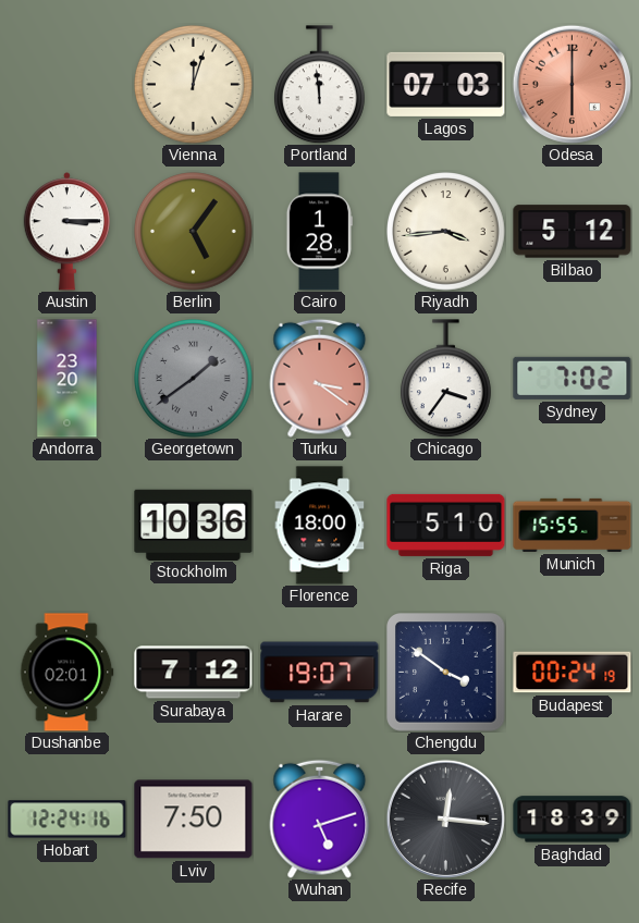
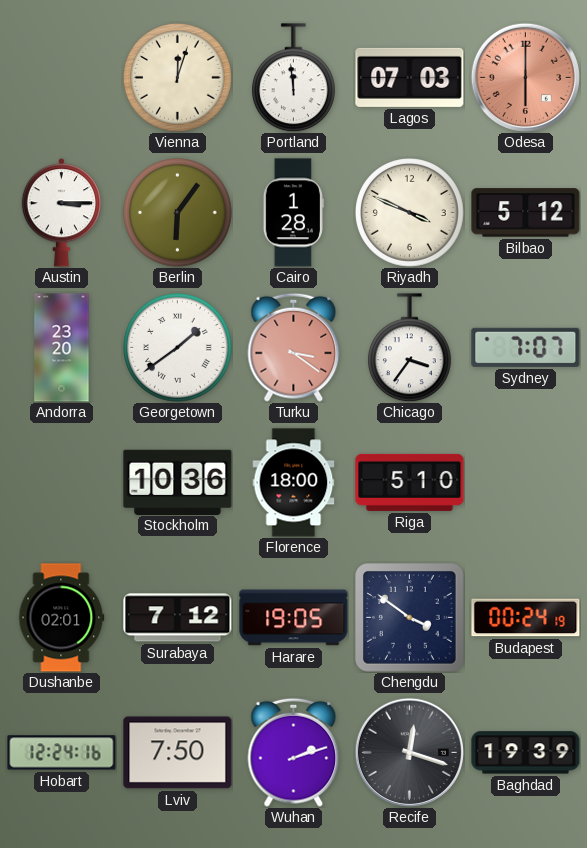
Berlin: 5:06 -> 6:06 (178, 213)
Riyadh: 3:44 -> 3:49 (410, 213)
Georgetown dial: grey -> white (178, 348)
Sydney: 7:02 -> 7:07 (526, 347)
Munich: 15:55 -> none (573, 525)
Harare: 19:07 -> 19:05 (294, 618)
Wuhan: 5:12 -> 2:12 (294, 752)
Recife: 12:16 -> 12:18 (409, 752)
Baghdad: 18:39 -> 19:39 (526, 753)
